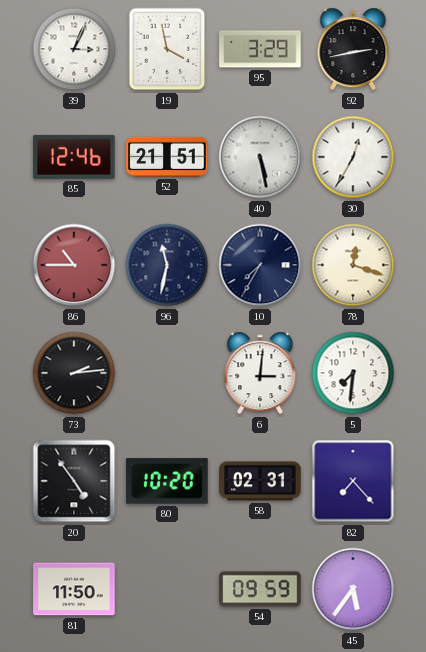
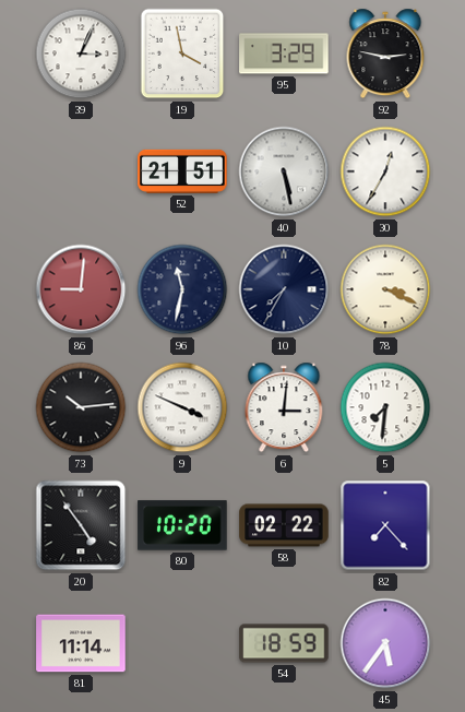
92: 2:43 -> 2:47 (385, 54)
85: 12:46 -> none (74, 157)
86: 10:45 -> 9:01 (81, 289)
78: 12:18 -> 3:19 (385, 289)
73: 2:14 -> 10:14 (81, 407)
9: none -> 3:49 (182, 407)
58: 02:31 -> 02:22 (284, 525)
81: 11:50 -> 11:14 (81, 643)
54: 09:59 -> 18:59 (284, 643)
